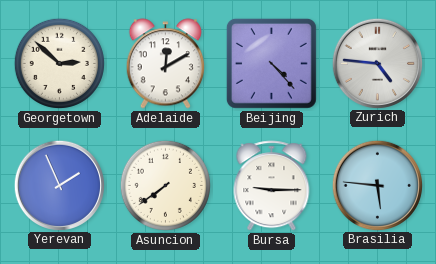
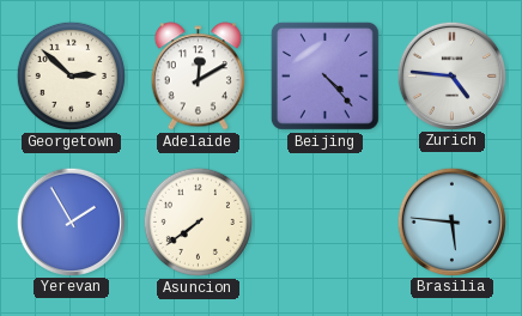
Yerevan: 1:56 -> 1:55 (71, 221)
Bursa: 9:15 -> none (272, 186)
